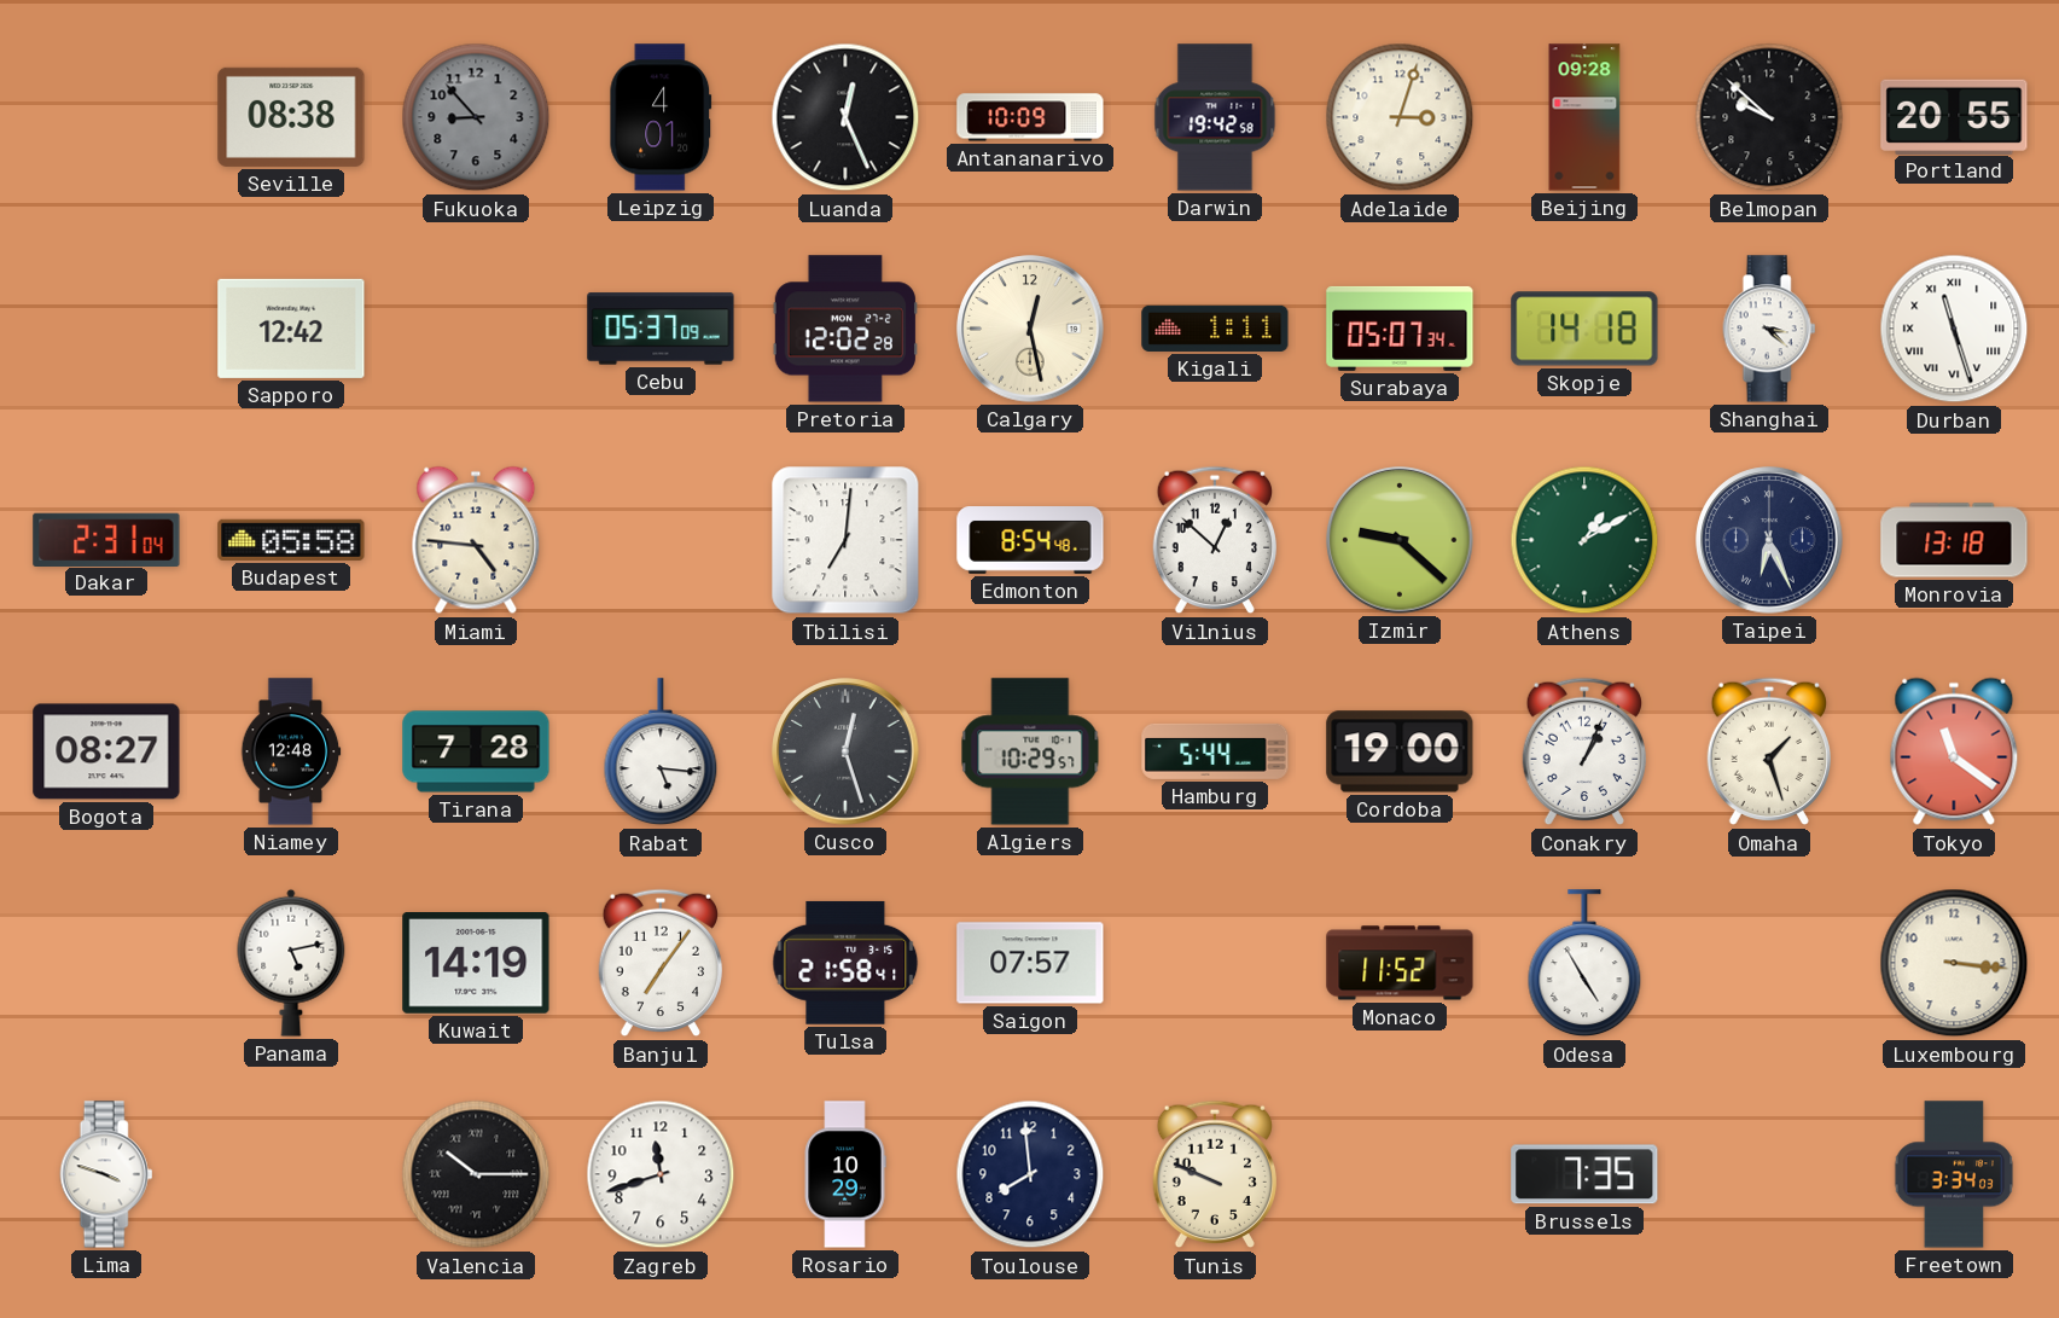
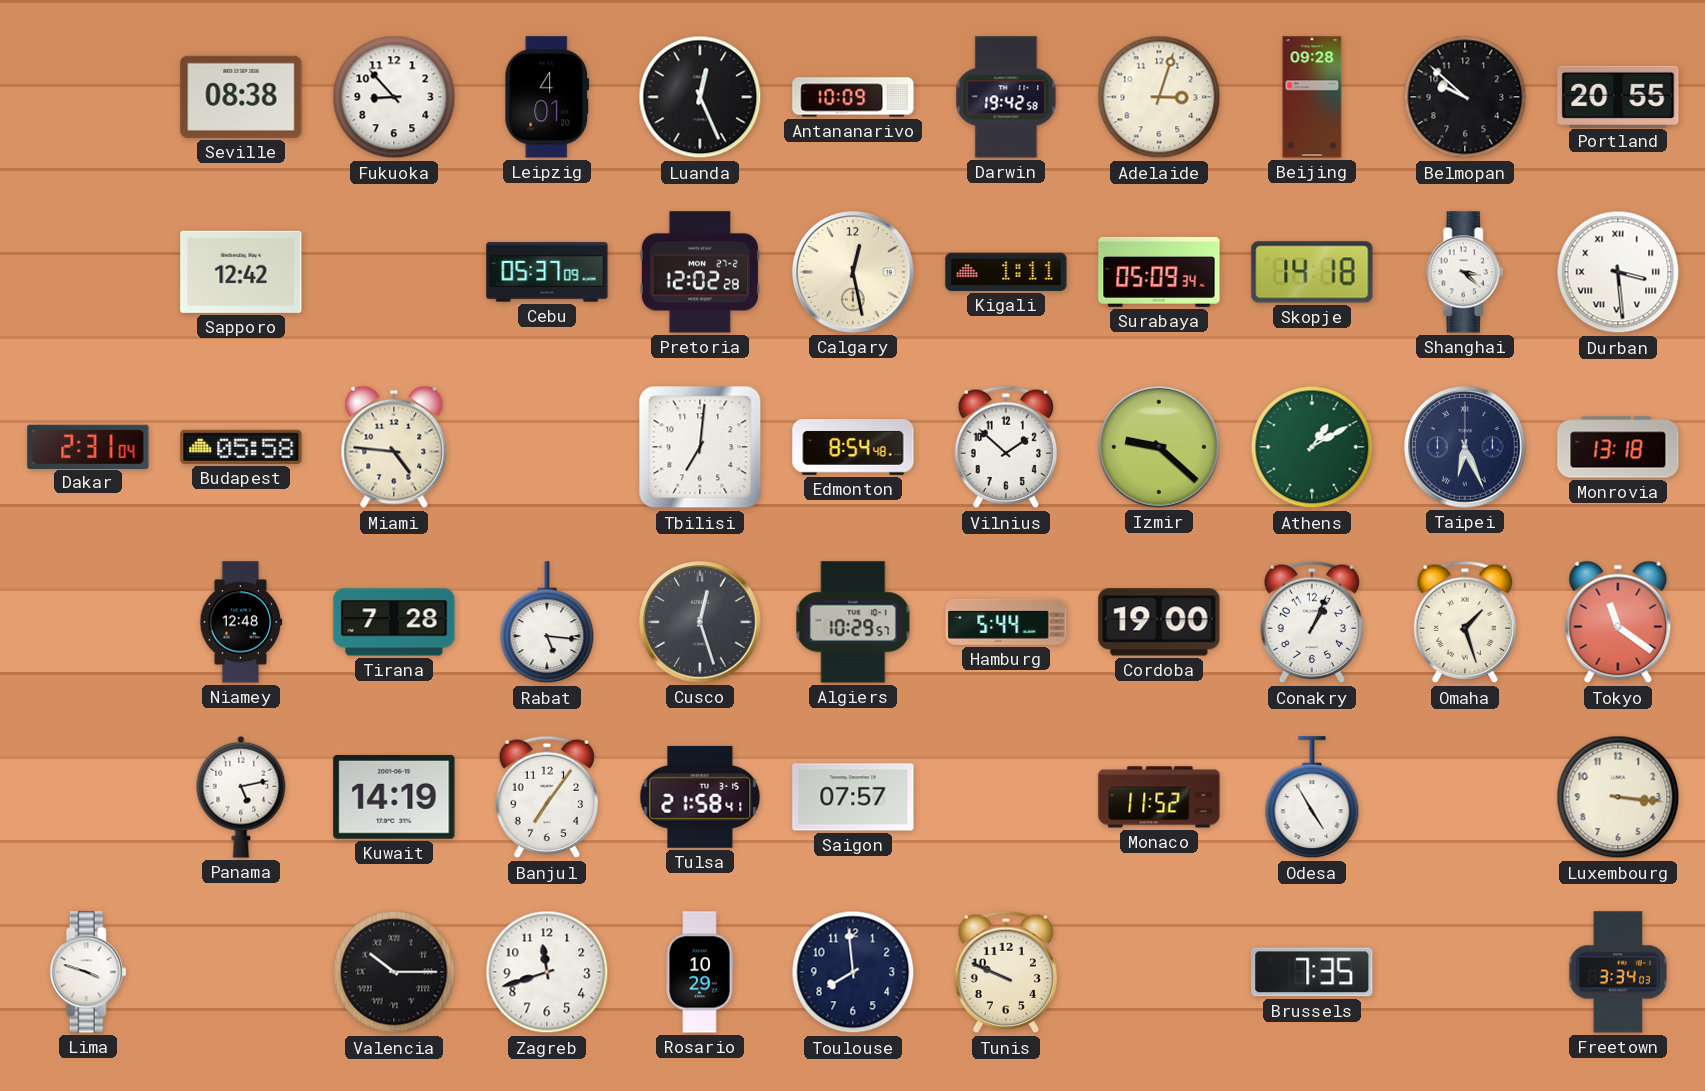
Fukuoka dial: grey -> white (394, 97)
Surabaya: 05:07 -> 05:09 (1159, 272)
Durban: 11:27 -> 3:29 (1618, 272)
Vilnius: 12:52 -> 1:52 (1005, 447)
Bogota: 08:27 -> none (106, 751)
